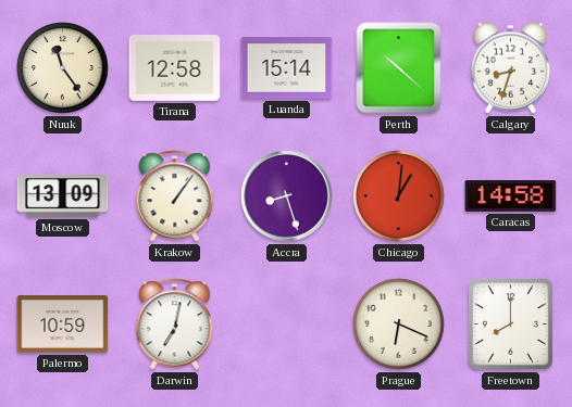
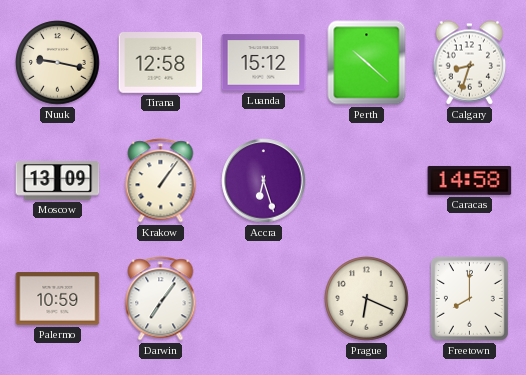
Nuuk: 11:24 -> 9:17 (58, 63)
Luanda: 15:14 -> 15:12 (264, 63)
Accra: 8:27 -> 6:27 (264, 181)
Chicago: 1:01 -> none (399, 196)
Darwin: 7:02 -> 7:06 (161, 299)
